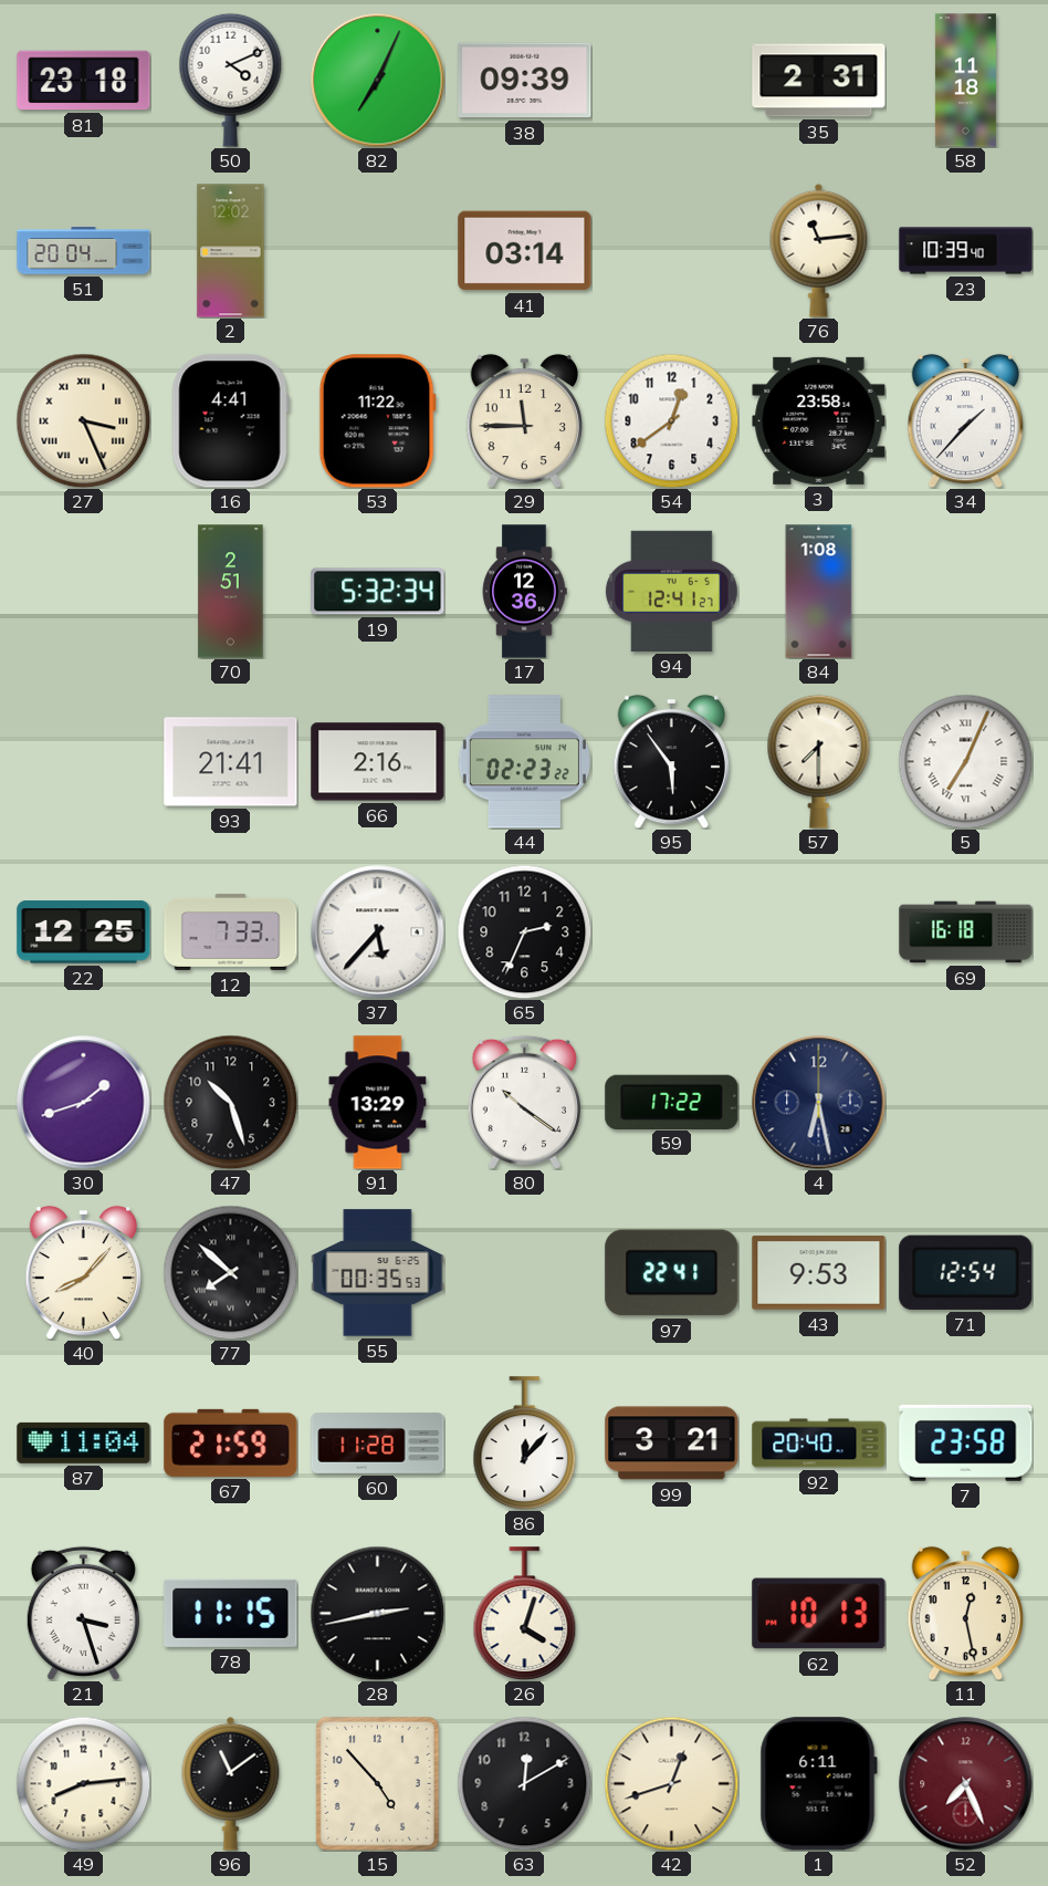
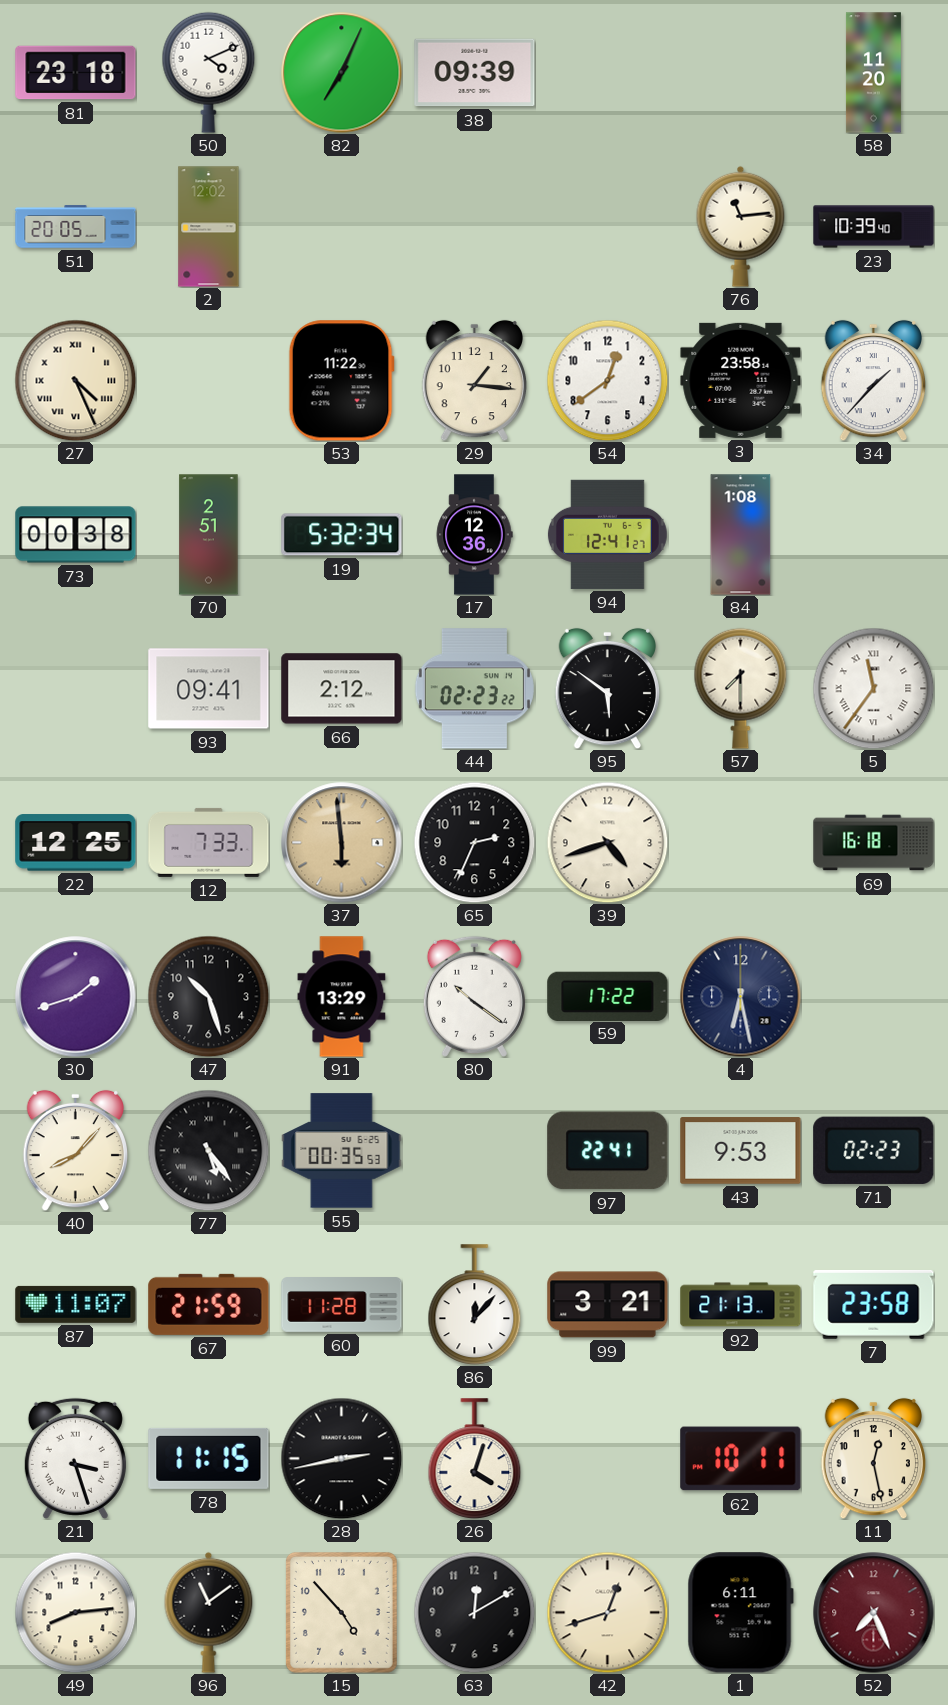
35: 2:31 -> none (819, 81)
58: 11:18 -> 11:20 (873, 73)
51: 20:04 -> 20:05 (76, 227)
41: 03:14 -> none (525, 251)
27: 3:26 -> 4:26 (75, 380)
16: 4:41 -> none (230, 421)
29: 11:45 -> 1:16 (474, 380)
73: none -> 00:38 (76, 535)
93: 21:41 -> 09:41 (209, 689)
66: 2:16 -> 2:12 (342, 689)
95: 5:54 -> 5:51 (607, 688)
5: 7:04 -> 11:36 (873, 688)
37: 5:37 -> 5:59 (342, 843)
37 dial: white -> champagne (342, 843)
39: none -> 4:42 (607, 842)
77: 7:52 -> 5:24 (208, 1150)
71: 12:54 -> 02:23 (874, 1150)
87: 11:04 -> 11:07 (76, 1304)
92: 20:40 -> 21:13 (741, 1305)
62: 10:13 -> 10:11 (741, 1459)
